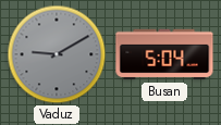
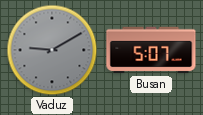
Busan: 5:04 -> 5:07 (151, 50)
